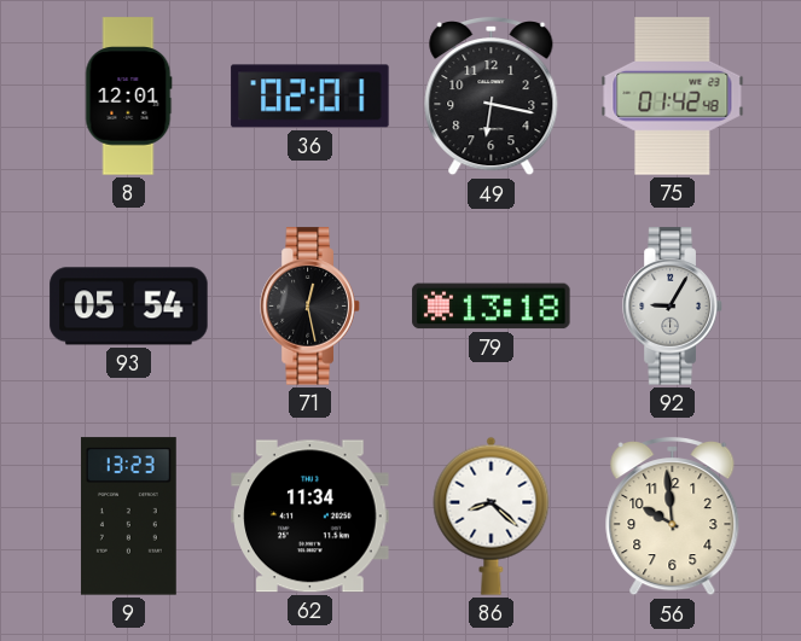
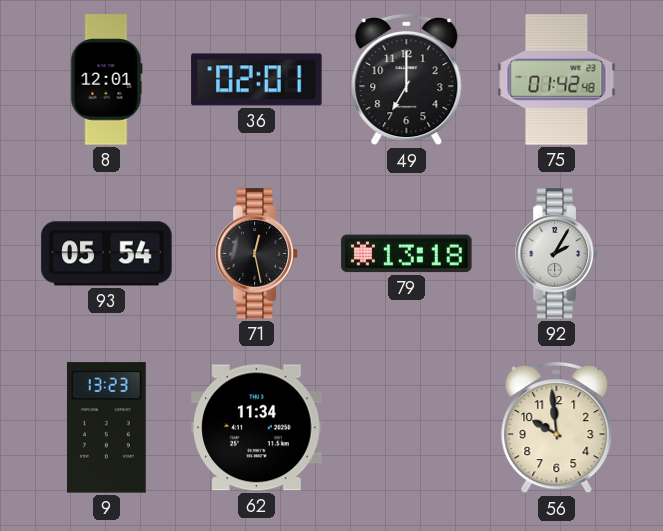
49: 6:17 -> 7:00 (407, 81)
92: 9:05 -> 2:05 (557, 254)
86: 8:22 -> none (492, 515)
